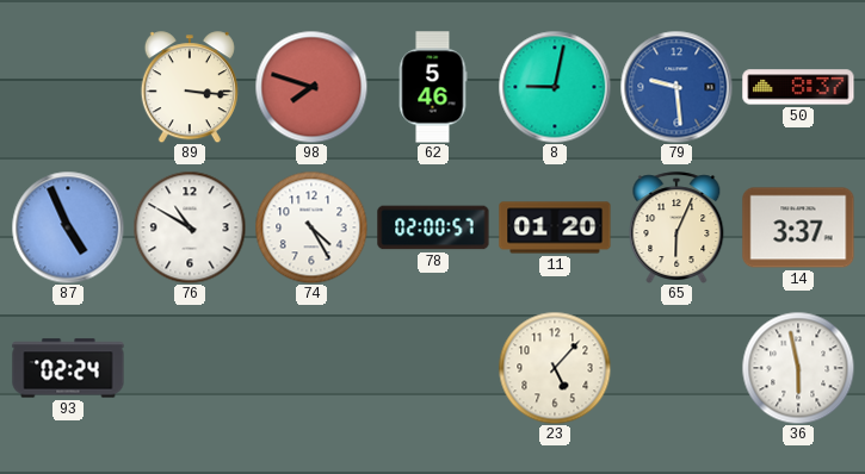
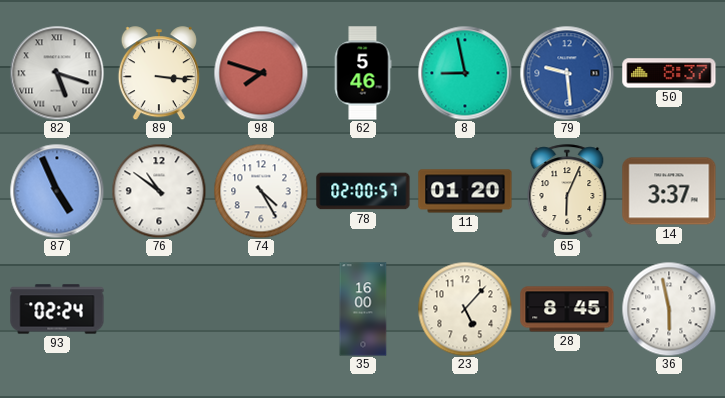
82: none -> 5:18 (57, 73)
8: 9:02 -> 8:58 (465, 73)
76: 10:50 -> 10:51 (159, 191)
35: none -> 16:00 (363, 309)
28: none -> 8:45 (567, 309)
